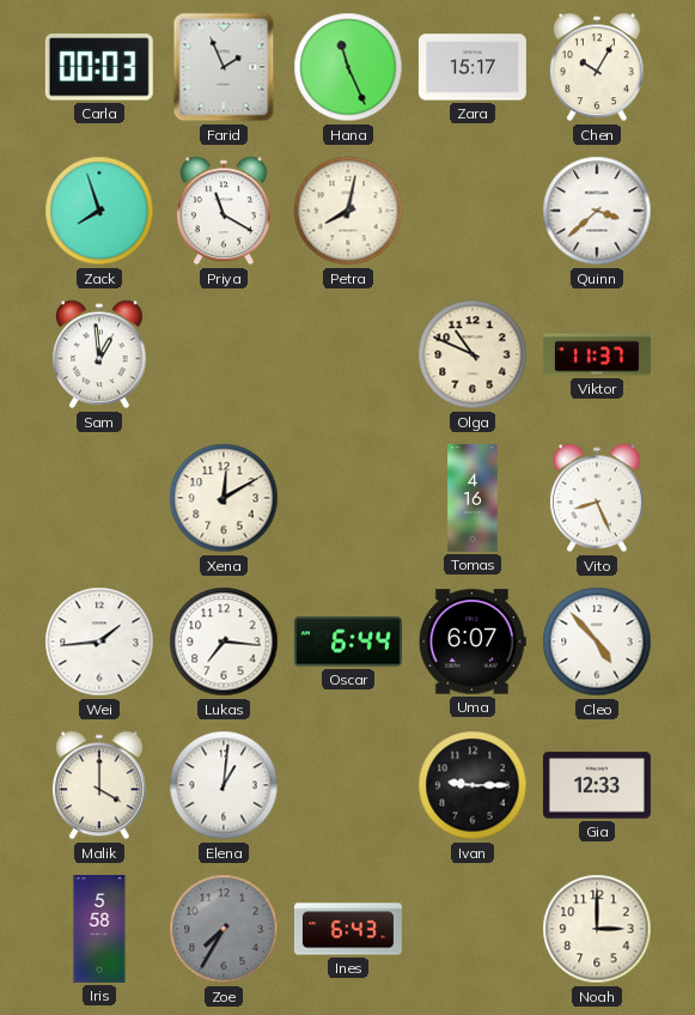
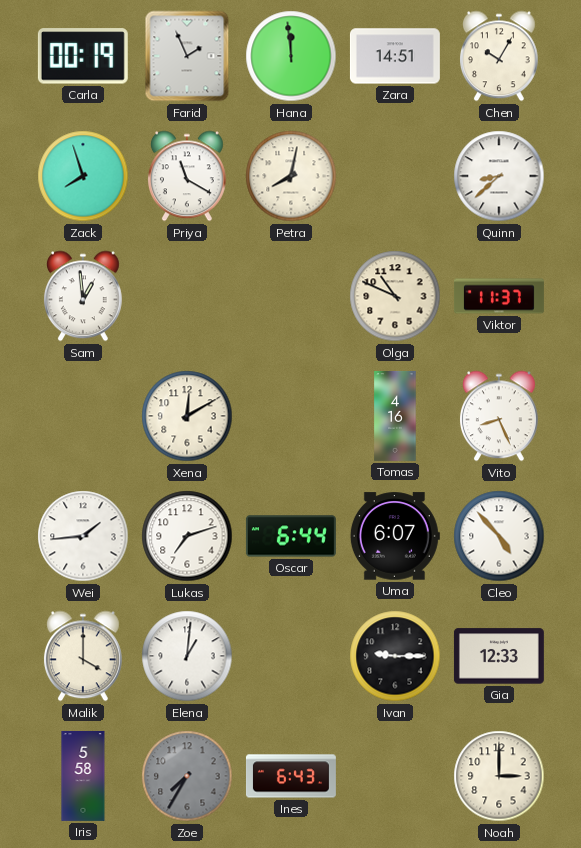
Carla: 00:03 -> 00:19 (83, 56)
Hana: 11:26 -> 11:59 (291, 56)
Zara: 15:17 -> 14:51 (395, 56)
Quinn: 3:38 -> 8:38 (499, 176)
Lukas: 7:16 -> 7:12 (187, 536)
